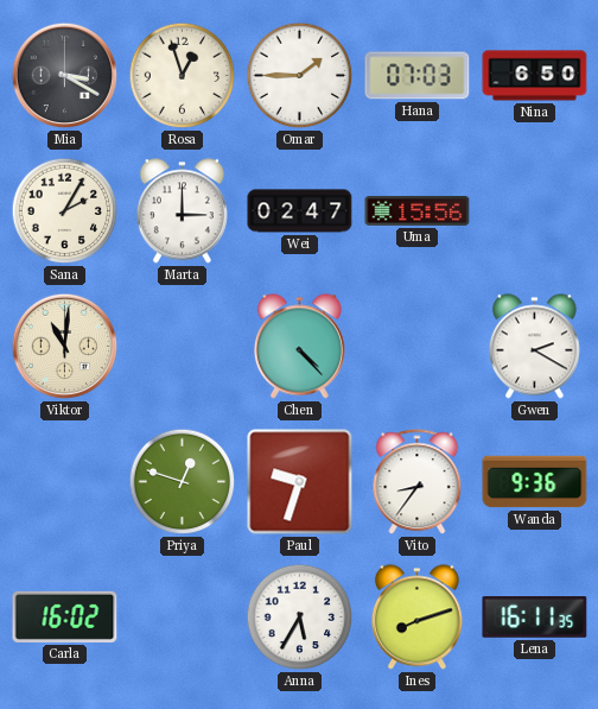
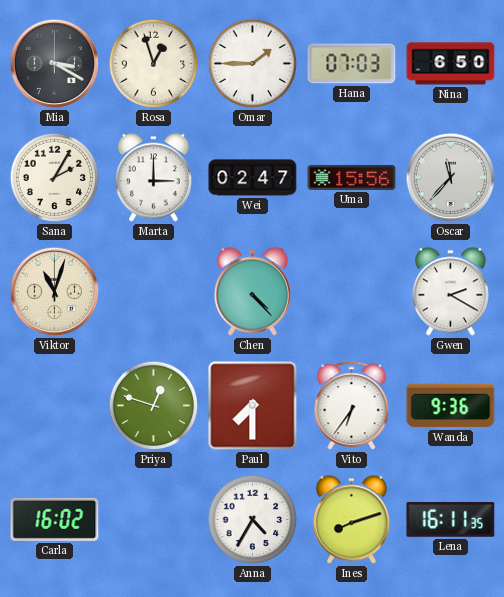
Oscar: none -> 11:37 (451, 178)
Viktor: 11:01 -> 11:03 (55, 292)
Paul: 9:33 -> 7:30 (253, 406)
Vito: 8:36 -> 6:36 (352, 406)
Anna: 5:35 -> 4:35 (253, 520)
